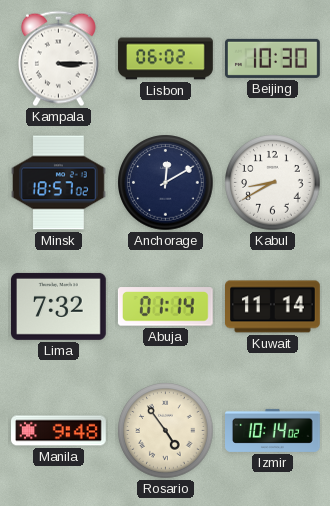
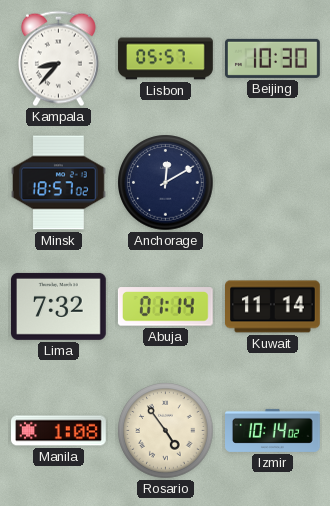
Kampala: 3:15 -> 8:37 (58, 59)
Lisbon: 06:02 -> 05:57 (166, 59)
Kabul: 8:40 -> none (273, 183)
Manila: 9:48 -> 1:08 (59, 431)
